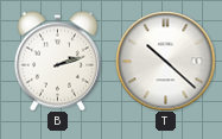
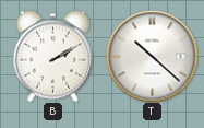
B: 2:12 -> 2:10 (52, 56)
